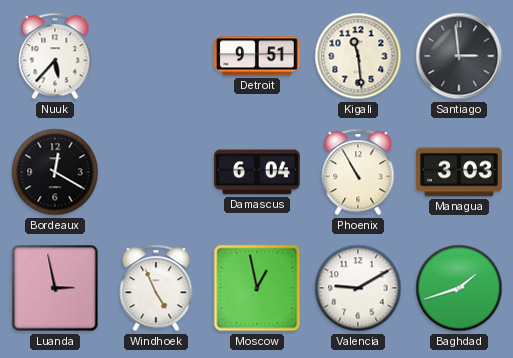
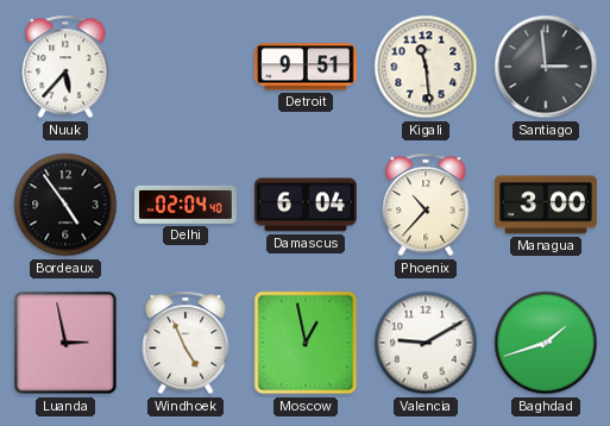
Bordeaux: 12:20 -> 4:54 (65, 205)
Delhi: none -> 02:04 (187, 205)
Phoenix: 10:55 -> 10:37 (426, 205)
Managua: 3:03 -> 3:00 (547, 205)
